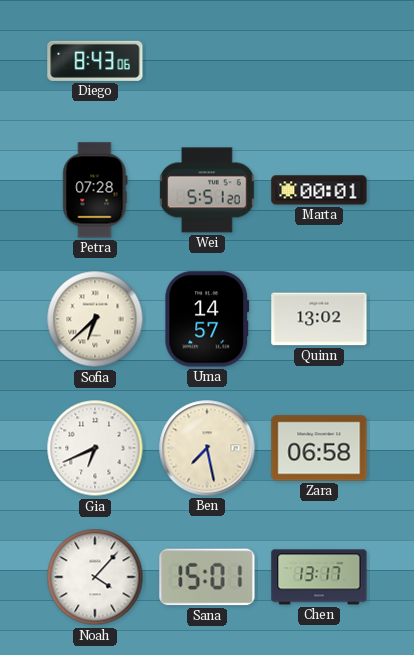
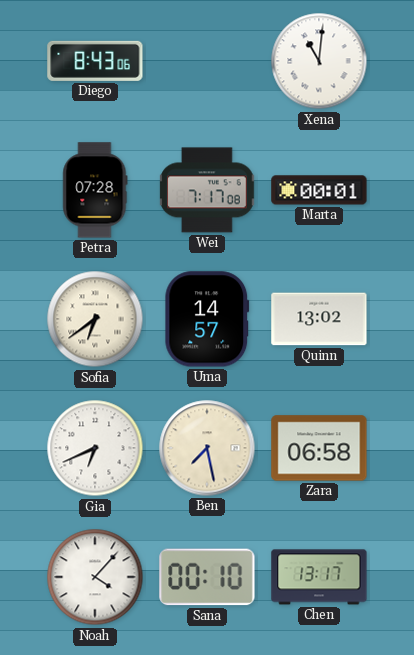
Xena: none -> 11:01 (319, 61)
Wei: 5:51 -> 7:17 (207, 190)
Sofia: 6:38 -> 6:39 (95, 319)
Sana: 15:01 -> 00:10 (207, 577)
